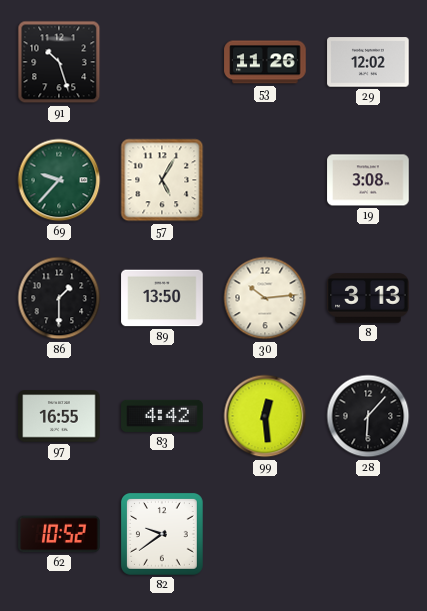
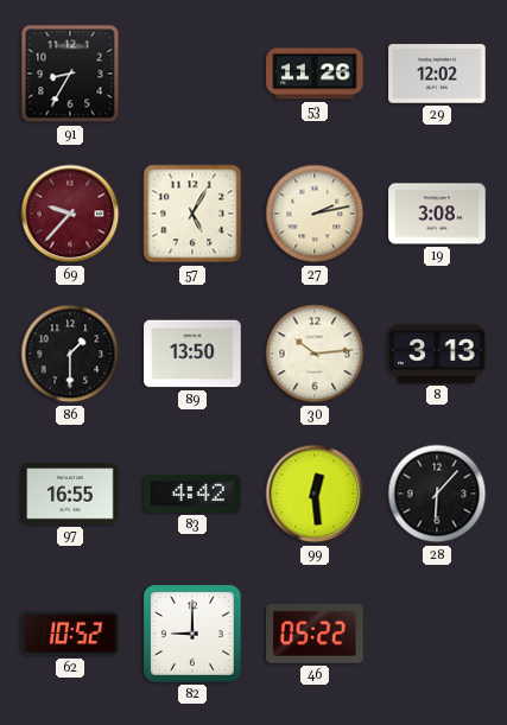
91: 10:27 -> 8:35 (70, 74)
69 dial: green -> burgundy (70, 214)
27: none -> 2:13 (315, 214)
82: 9:39 -> 9:00 (192, 634)
46: none -> 05:22 (315, 634)
